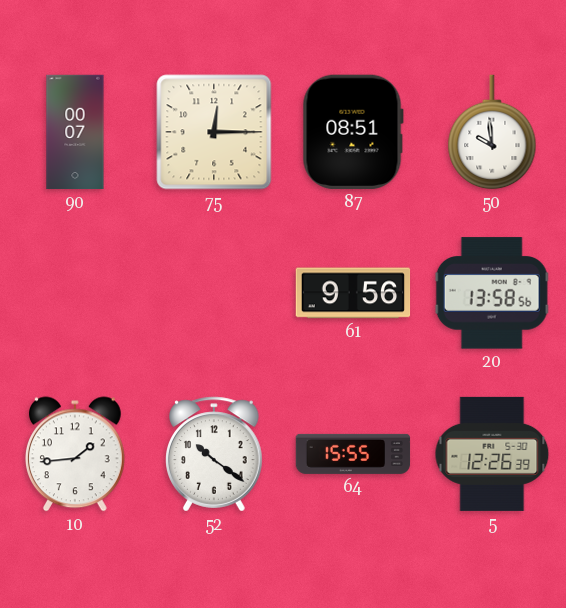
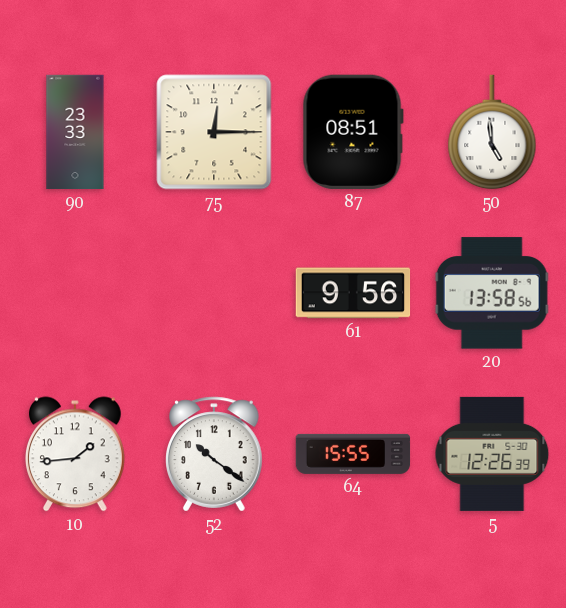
90: 00:07 -> 23:33 (75, 132)
50: 9:59 -> 4:59 (492, 132)
